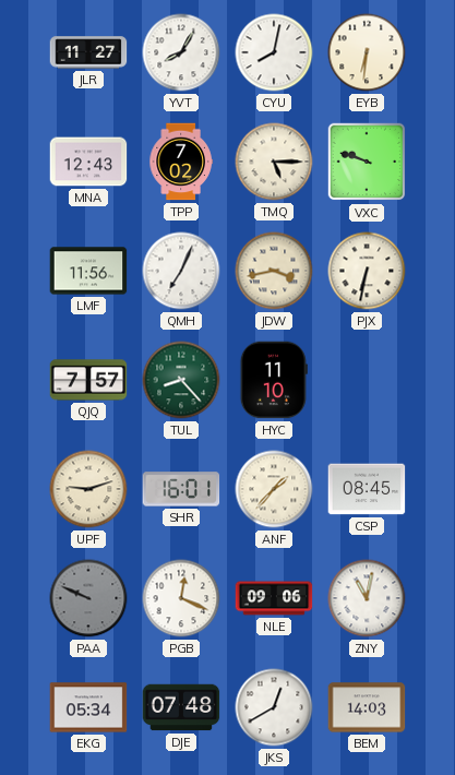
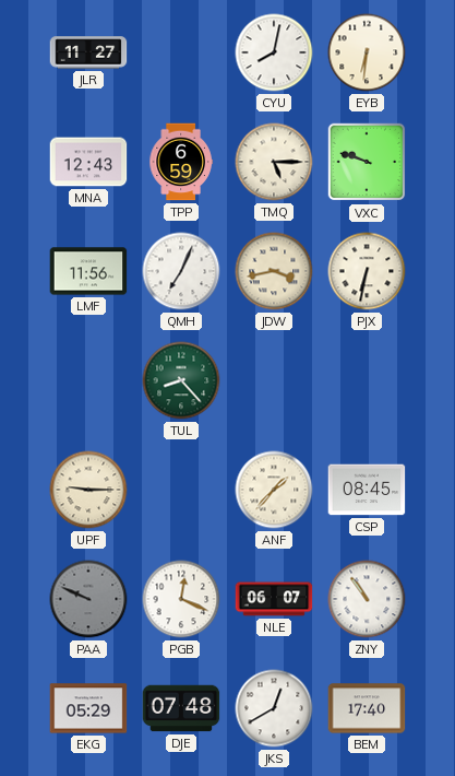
YVT: 8:05 -> none (181, 52)
TPP: 7:02 -> 6:59 (181, 162)
QJQ: 7:57 -> none (88, 380)
HYC: 11:10 -> none (274, 380)
UPF: 9:12 -> 9:15 (88, 490)
SHR: 16:01 -> none (181, 489)
NLE: 09:06 -> 06:07 (274, 599)
ZNY: 11:02 -> 10:54 (367, 599)
EKG: 05:34 -> 05:29 (88, 708)
BEM: 14:03 -> 17:40 (367, 708)
